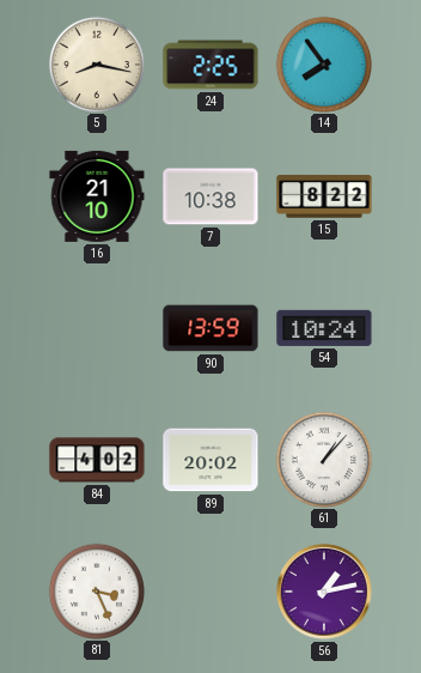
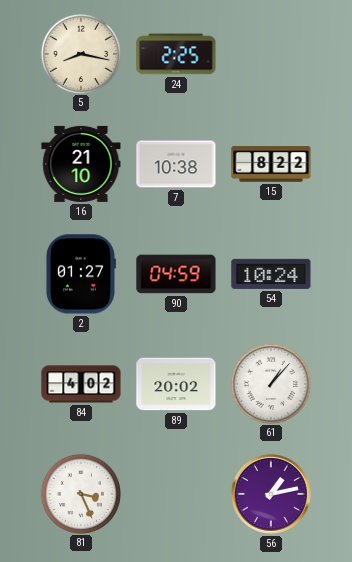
14: 7:54 -> none (323, 63)
2: none -> 01:27 (80, 274)
90: 13:59 -> 04:59 (176, 274)
